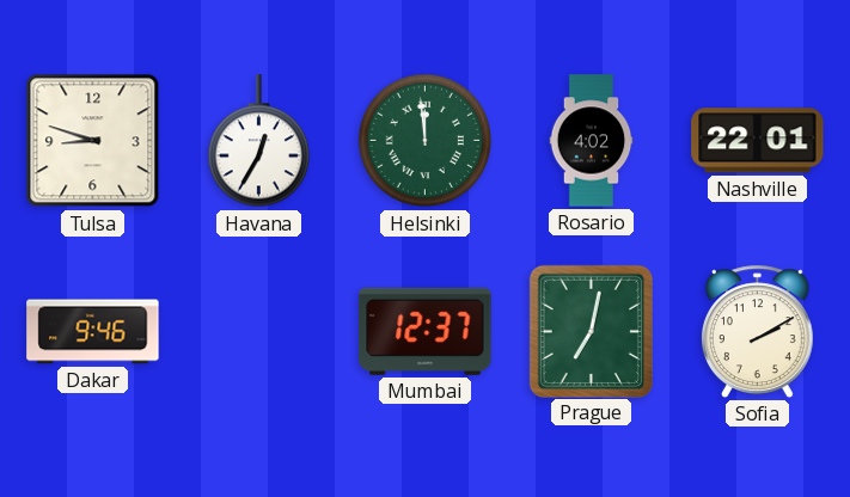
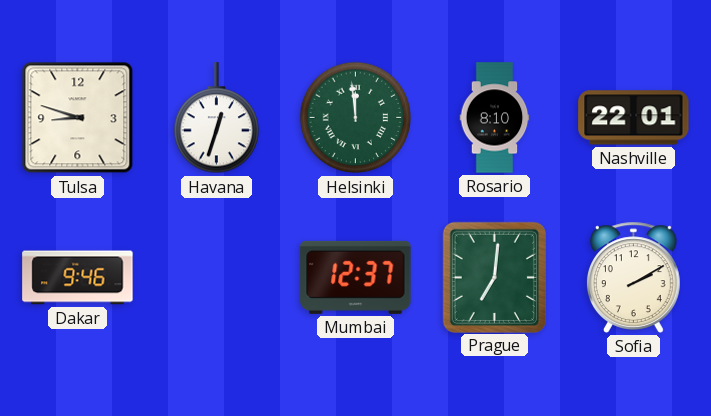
Havana: 12:35 -> 12:33 (216, 118)
Rosario: 4:02 -> 8:10 (495, 118)
Prague: 7:02 -> 7:01 (494, 277)
